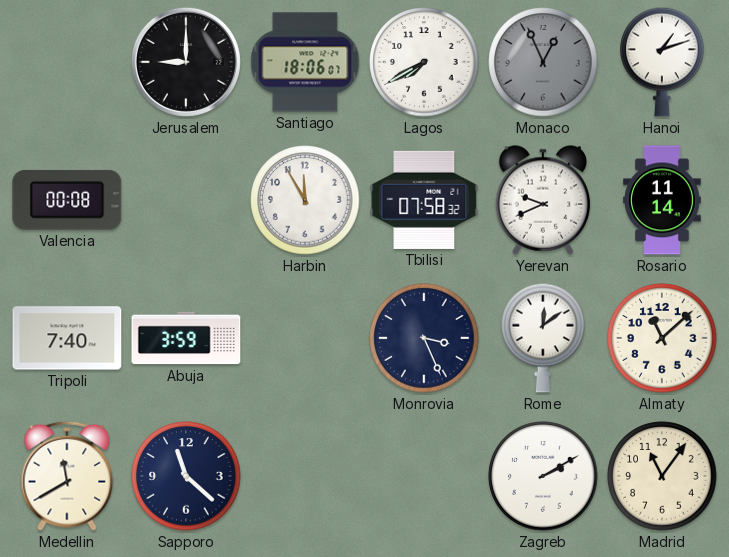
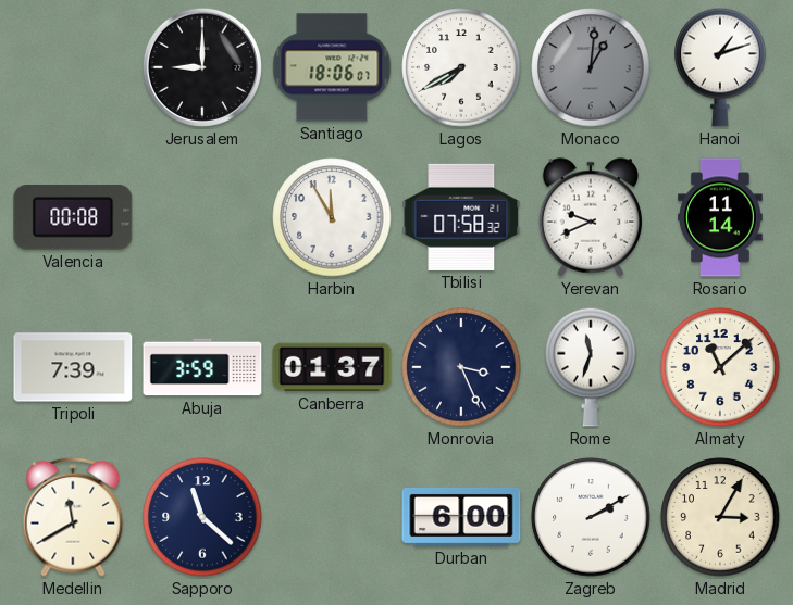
Monaco: 12:56 -> 1:01 (591, 67)
Tripoli: 7:40 -> 7:39 (73, 367)
Canberra: none -> 01:37 (332, 367)
Rome: 12:09 -> 11:33 (591, 367)
Durban: none -> 6:00 (461, 517)
Madrid: 11:06 -> 3:05 (720, 517)
